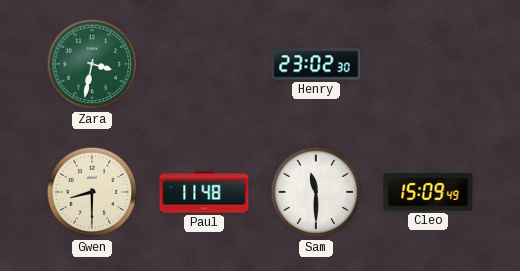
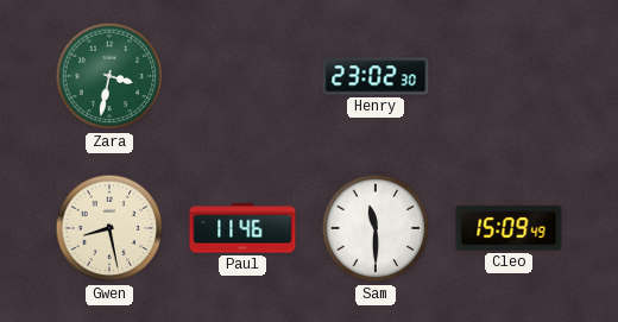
Gwen: 8:30 -> 8:28 (109, 228)
Paul: 11:48 -> 11:46 (242, 228)
